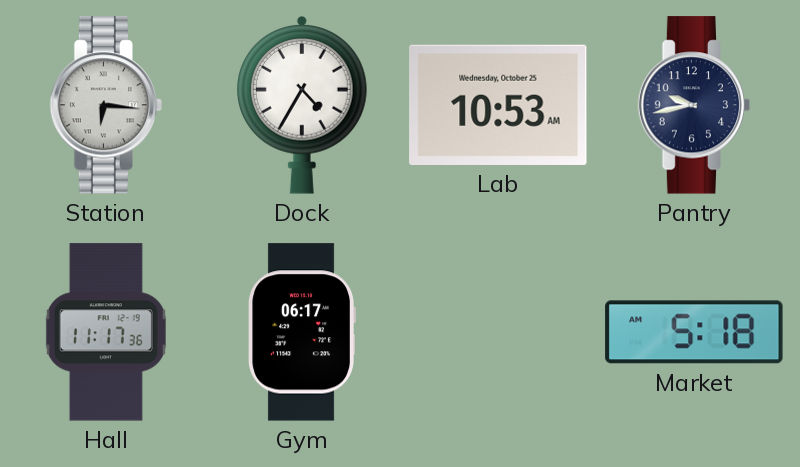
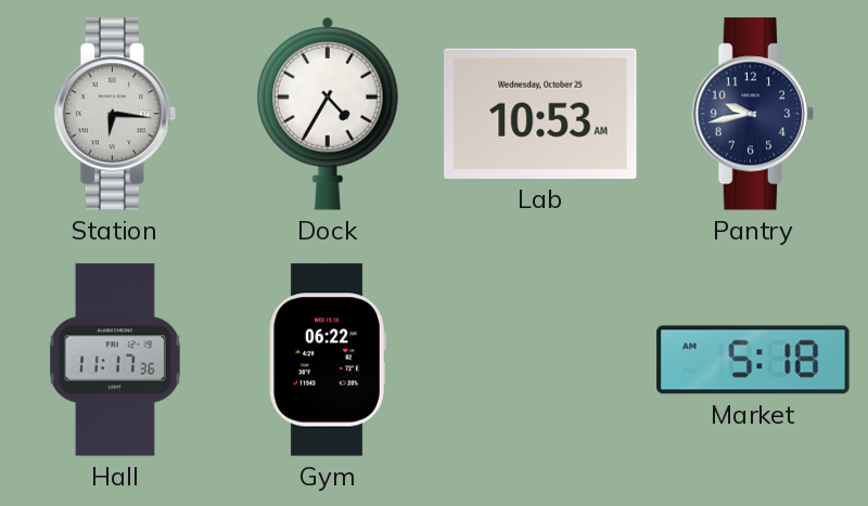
Gym: 06:17 -> 06:22 (328, 360)
